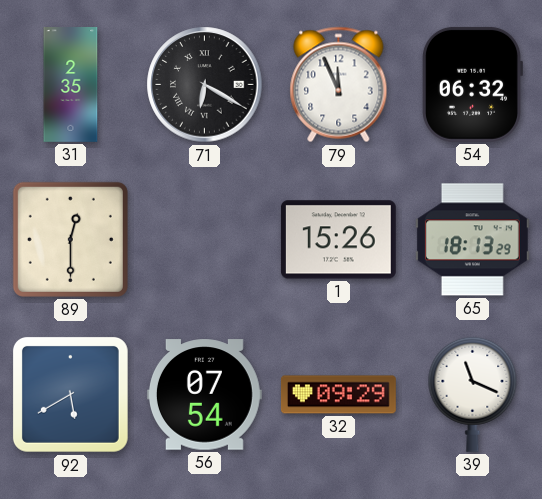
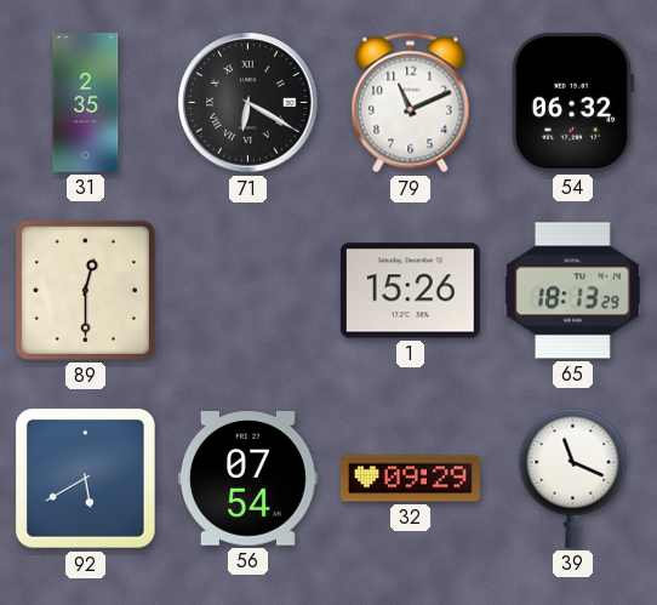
79: 11:56 -> 11:11 (411, 103)
